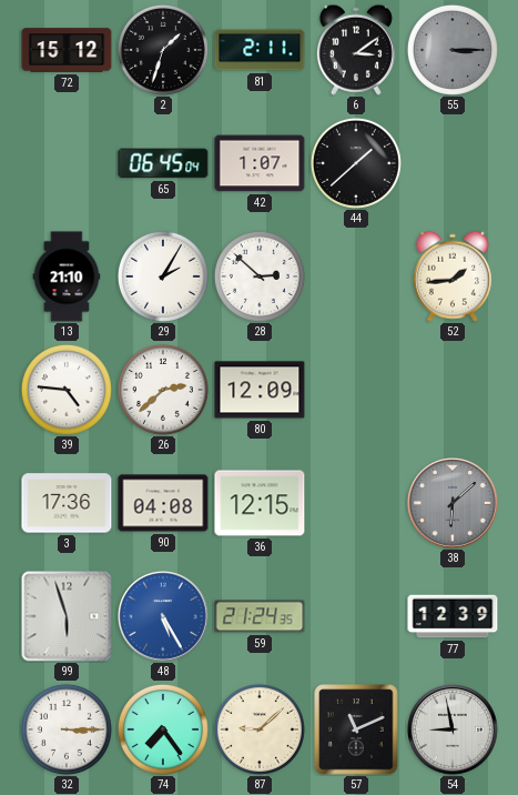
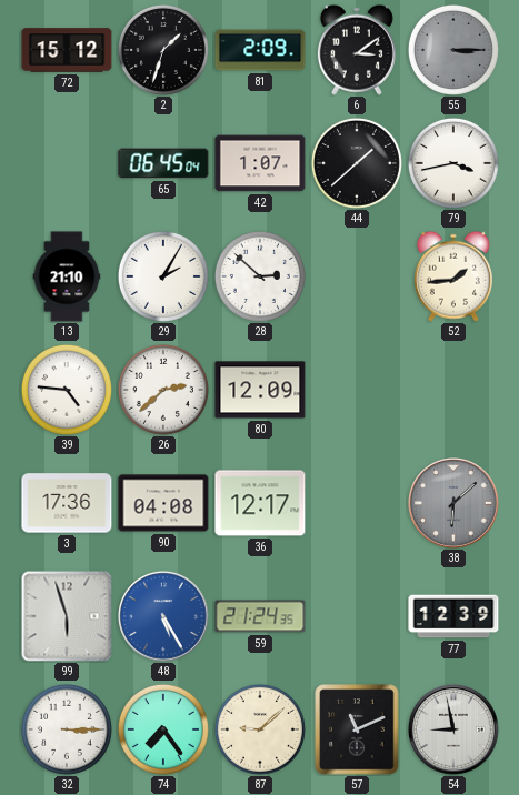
81: 2:11 -> 2:09 (260, 50)
79: none -> 3:43 (453, 163)
36: 12:15 -> 12:17 (260, 503)
